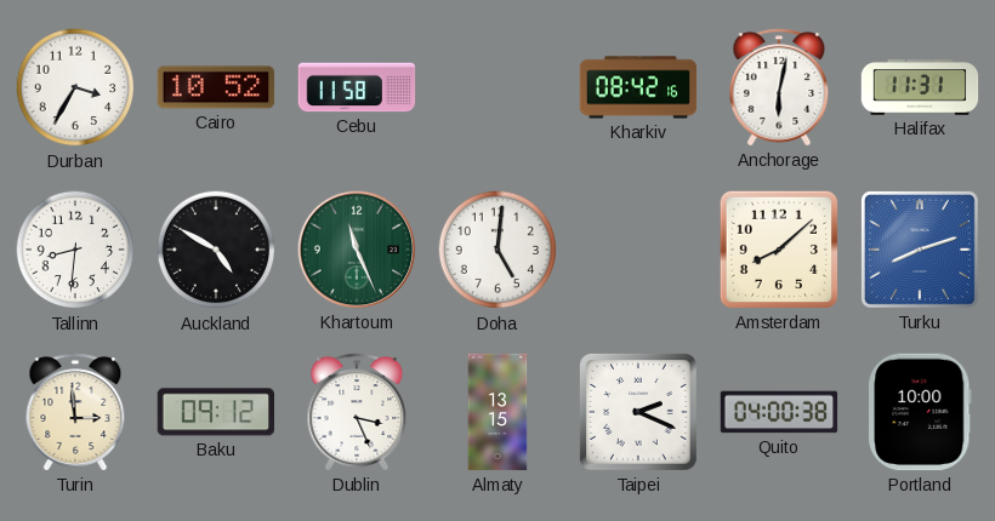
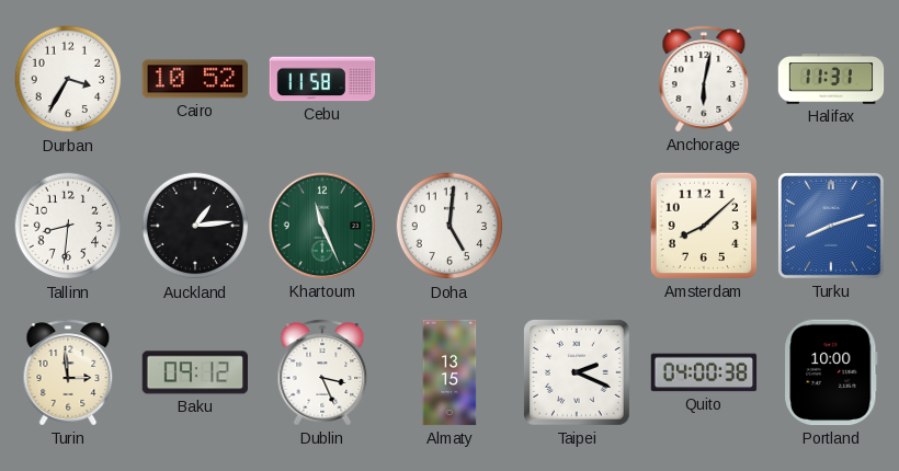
Kharkiv: 08:42 -> none (638, 87)
Auckland: 4:50 -> 1:14 (195, 226)
